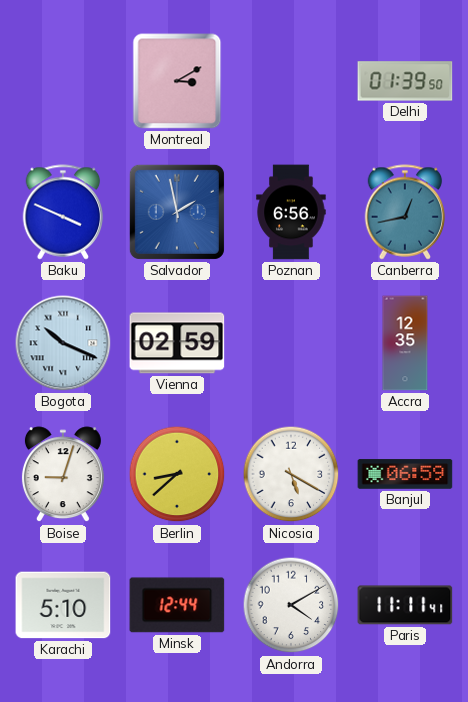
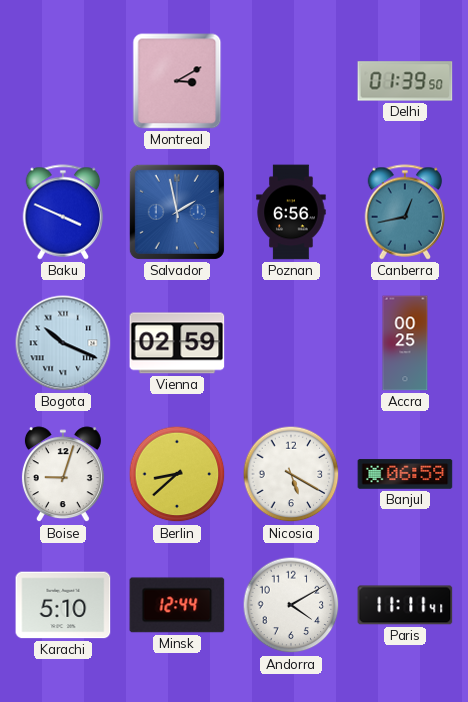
Accra: 12:35 -> 00:25 (405, 343)
